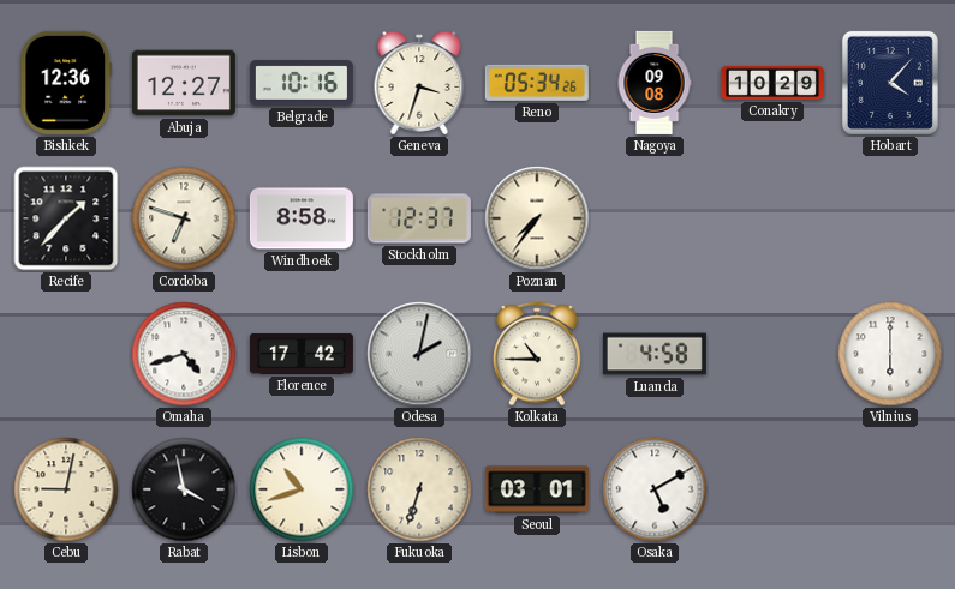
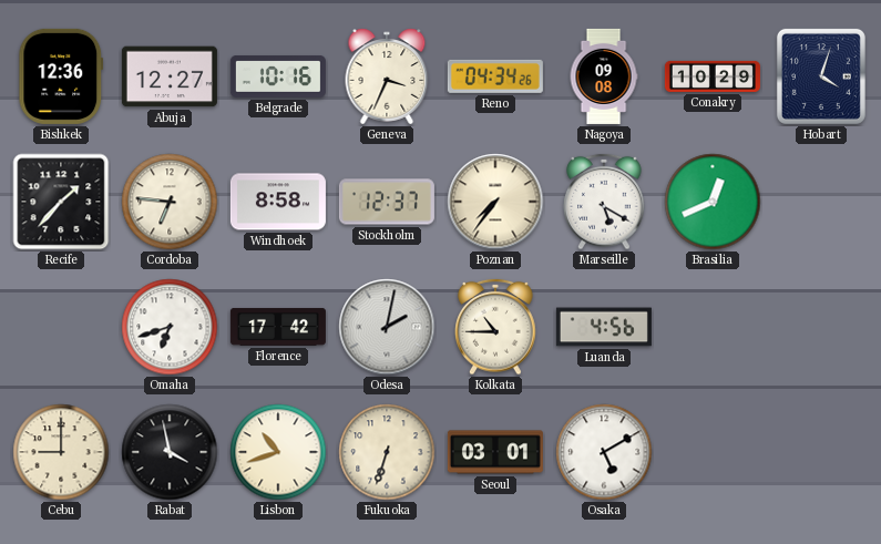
Geneva: 3:33 -> 3:34 (387, 76)
Reno: 05:34 -> 04:34 (495, 76)
Hobart: 4:07 -> 4:03 (821, 76)
Cordoba: 6:48 -> 6:46 (170, 202)
Marseille: none -> 5:20 (604, 202)
Brasilia: none -> 12:41 (713, 202)
Omaha: 4:42 -> 6:42 (170, 327)
Luanda: 4:58 -> 4:56 (604, 327)
Vilnius: 6:00 -> none (890, 354)
Cebu: 9:02 -> 9:00 (61, 452)
